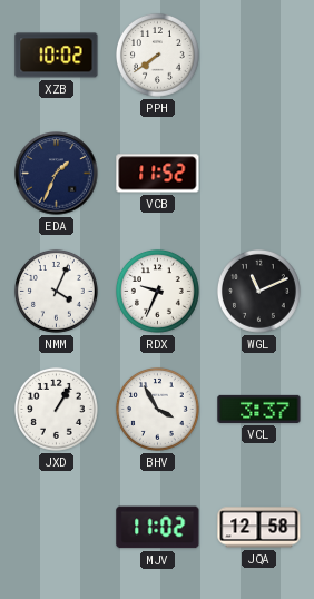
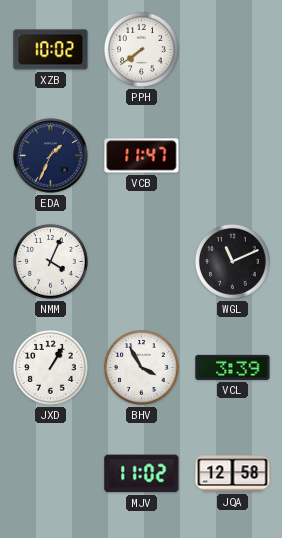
VCB: 11:52 -> 11:47 (142, 156)
RDX: 9:34 -> none (157, 292)
VCL: 3:37 -> 3:39 (233, 367)
